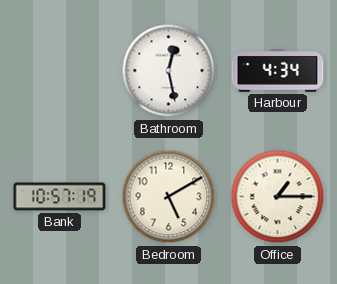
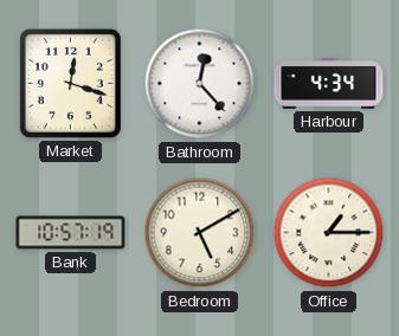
Market: none -> 12:18 (70, 83)
Bathroom: 12:28 -> 12:23 (200, 84)
